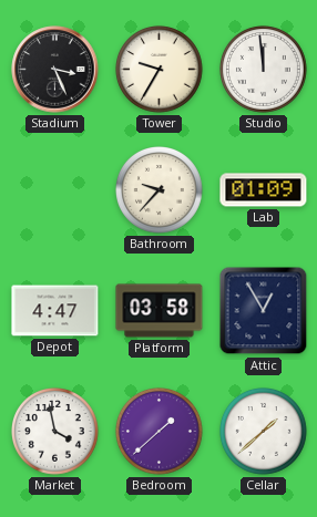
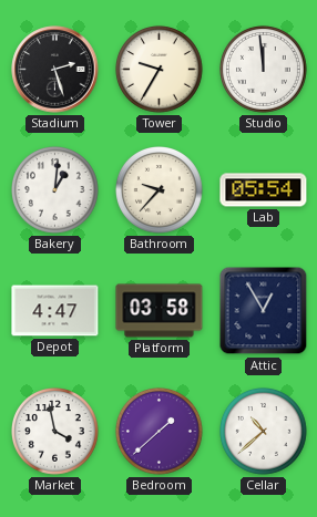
Stadium: 3:26 -> 2:27 (55, 70)
Bakery: none -> 1:01 (55, 190)
Lab: 01:09 -> 05:54 (264, 190)
Cellar: 1:38 -> 10:38 (264, 432)
